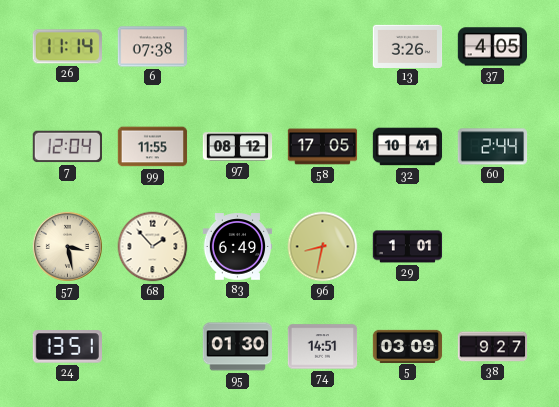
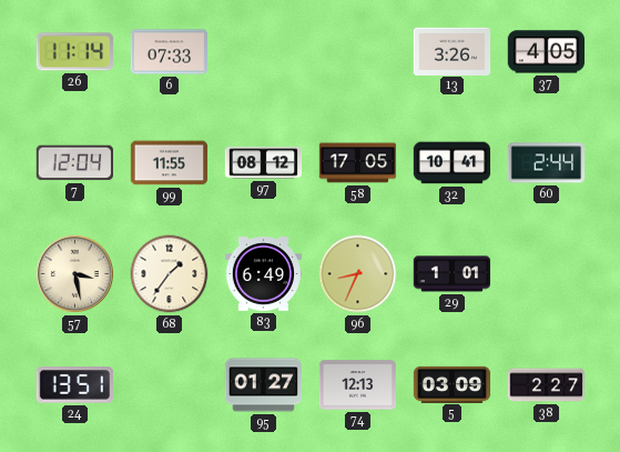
6: 07:38 -> 07:33 (170, 52)
68: 1:53 -> 1:36 (170, 274)
96: 8:32 -> 8:34 (358, 274)
95: 01:30 -> 01:27 (263, 385)
74: 14:51 -> 12:13 (358, 385)
38: 9:27 -> 2:27 (547, 385)
